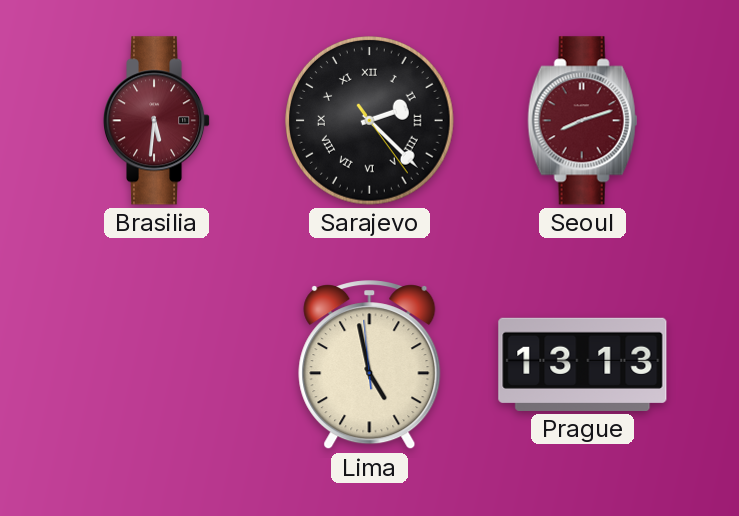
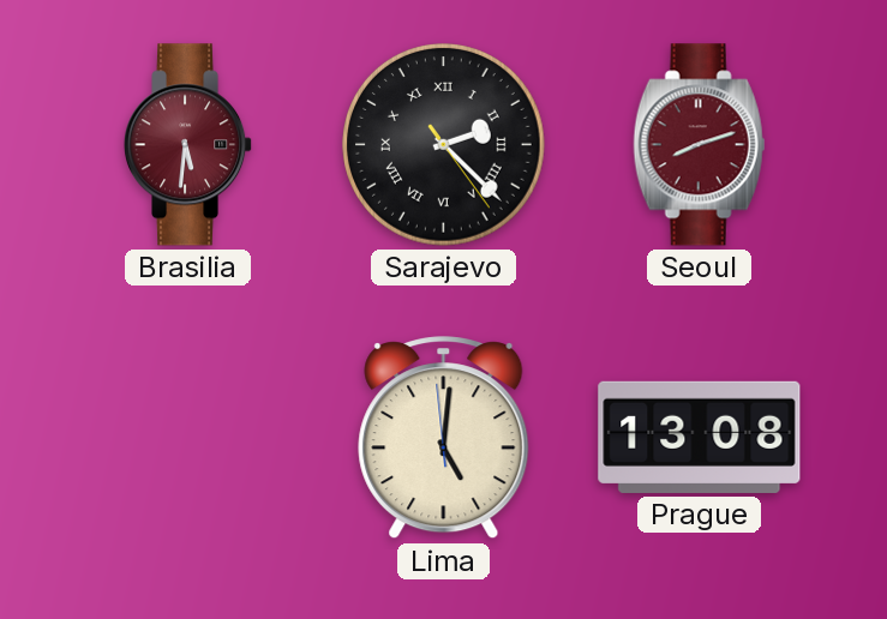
Lima: 4:57 -> 5:00 (444, 438)
Prague: 13:13 -> 13:08 (700, 437)
